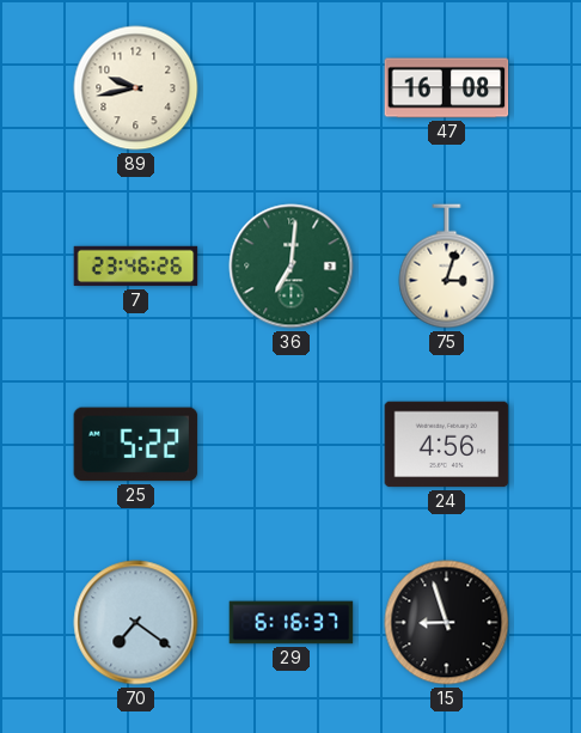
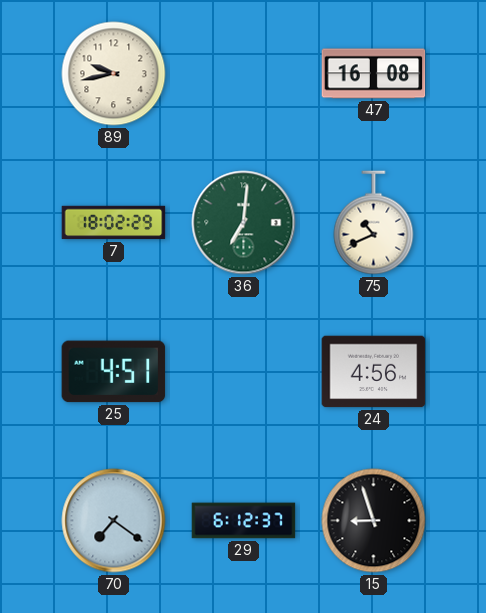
7: 23:46 -> 18:02 (114, 223)
75: 3:03 -> 10:41 (374, 223)
25: 5:22 -> 4:51 (114, 372)
29: 6:16 -> 6:12 (244, 521)
